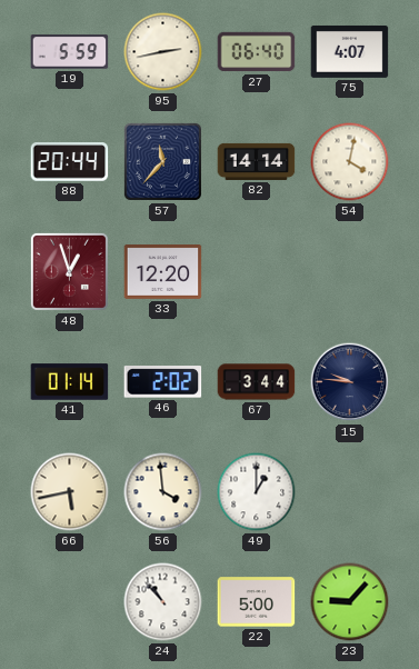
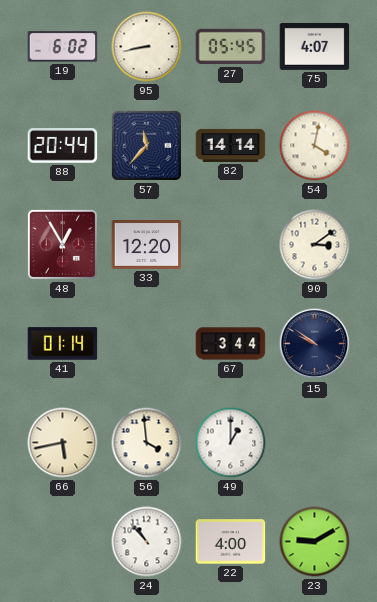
19: 5:59 -> 6:02 (63, 47)
95: 2:43 -> 8:43 (147, 47)
27: 06:40 -> 05:45 (231, 47)
48: 12:57 -> 12:55 (62, 244)
90: none -> 3:09 (315, 245)
46: 2:02 -> none (163, 382)
15: 9:46 -> 9:51 (315, 344)
22: 5:00 -> 4:00 (231, 542)
23: 9:07 -> 9:10 (315, 542)
